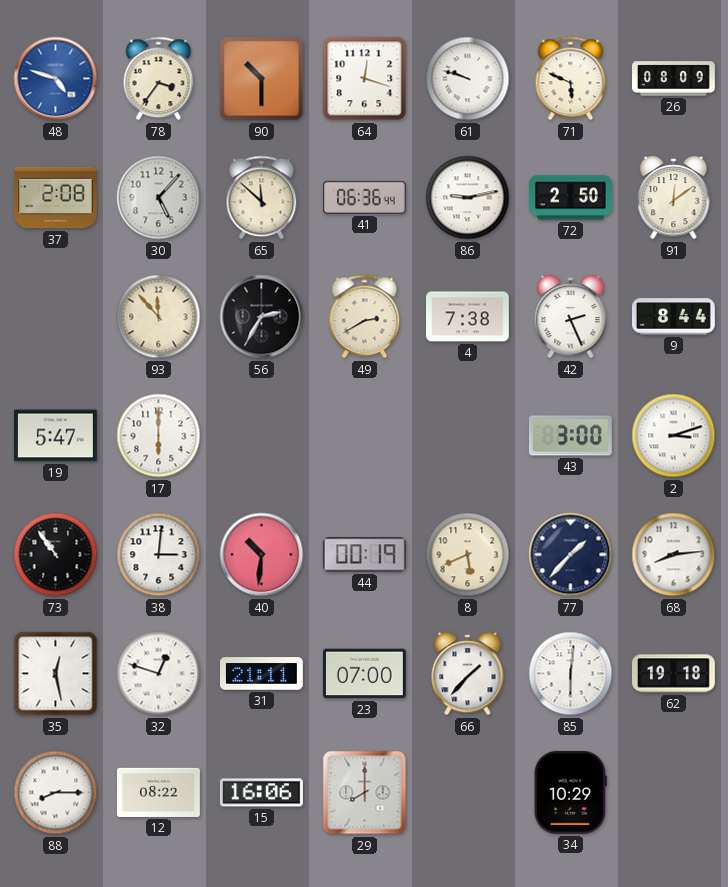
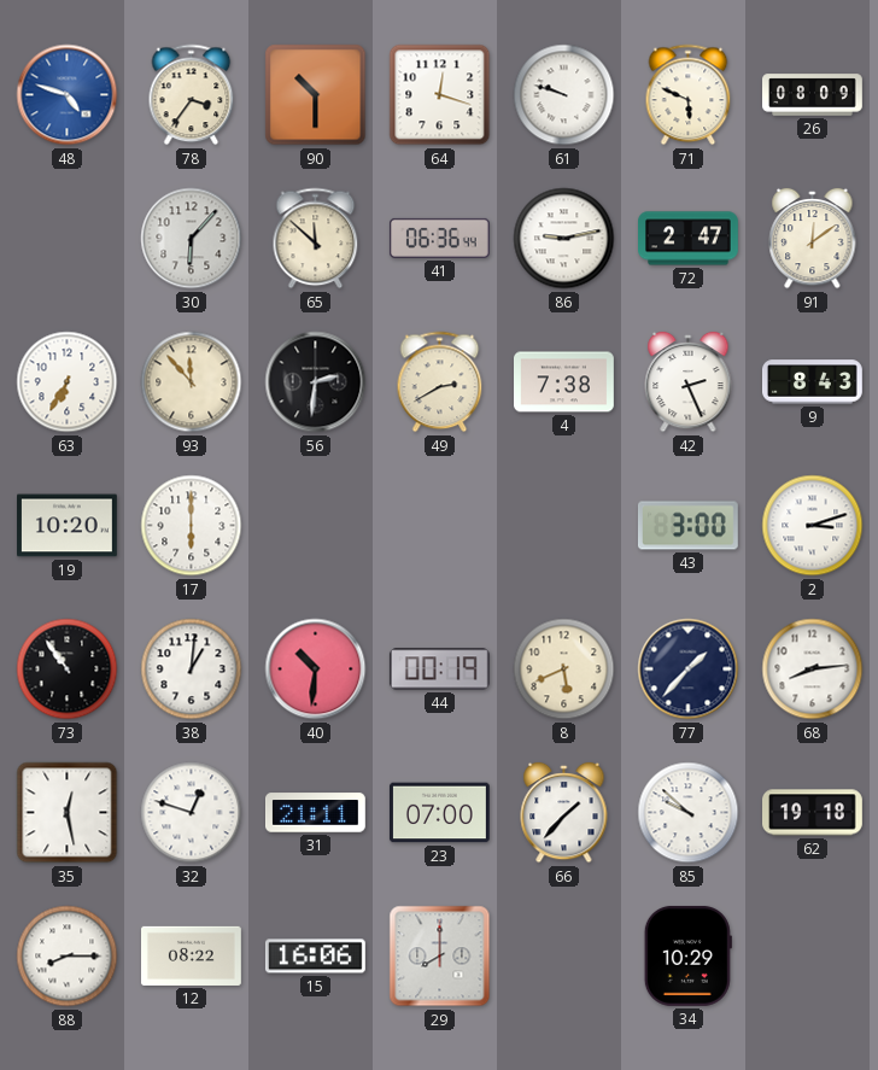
37: 2:08 -> none (56, 198)
30: 5:07 -> 6:07 (192, 239)
72: 2:50 -> 2:47 (689, 239)
63: none -> 6:35 (68, 382)
56: 2:35 -> 2:31 (316, 382)
9: 8:44 -> 8:43 (813, 382)
19: 5:47 -> 10:20 (68, 526)
38: 3:01 -> 1:01 (192, 670)
85: 6:01 -> 9:52 (689, 813)
